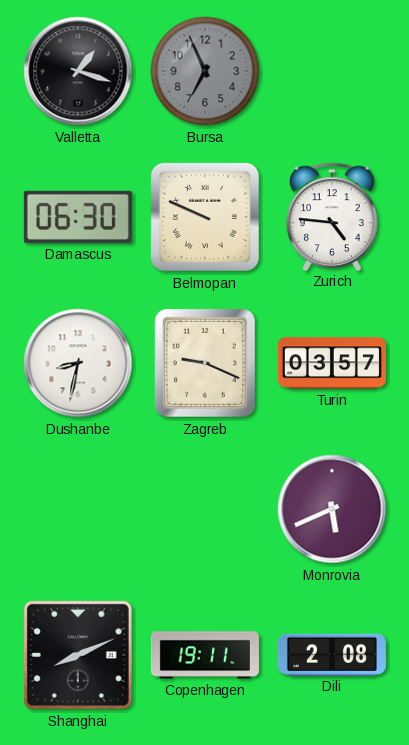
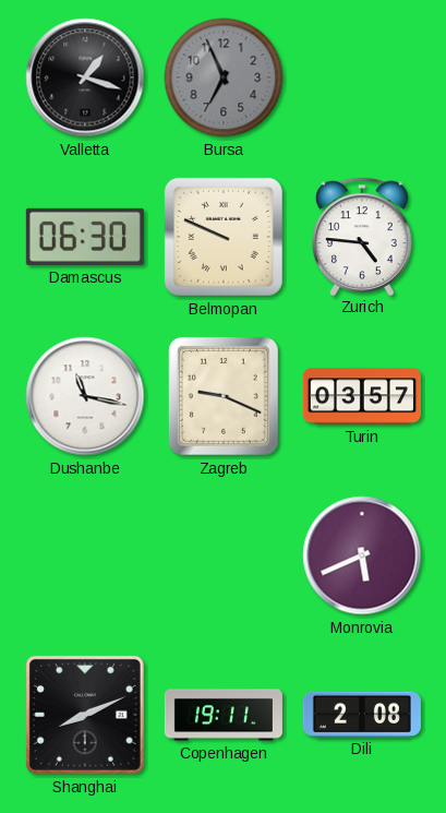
Dushanbe: 8:32 -> 11:17 (85, 396)
